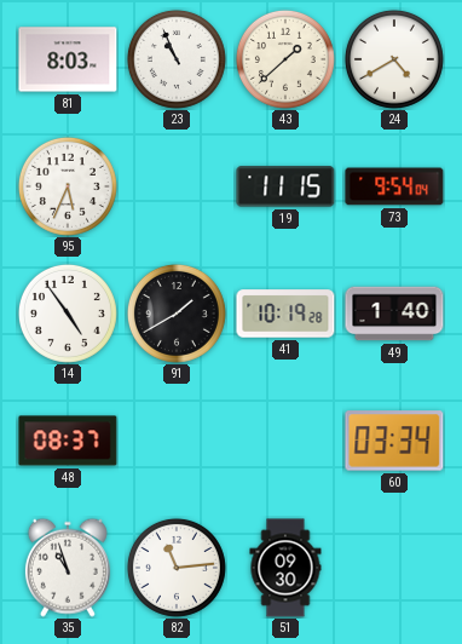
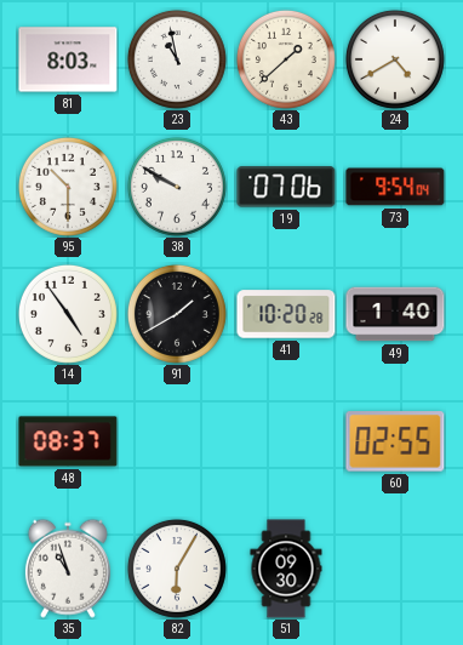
23: 10:56 -> 10:58 (177, 59)
95: 5:34 -> 10:30 (68, 187)
38: none -> 9:50 (177, 187)
19: 11:15 -> 07:06 (286, 187)
41: 10:19 -> 10:20 (286, 314)
60: 03:34 -> 02:55 (395, 441)
82: 11:14 -> 6:05 (177, 569)
